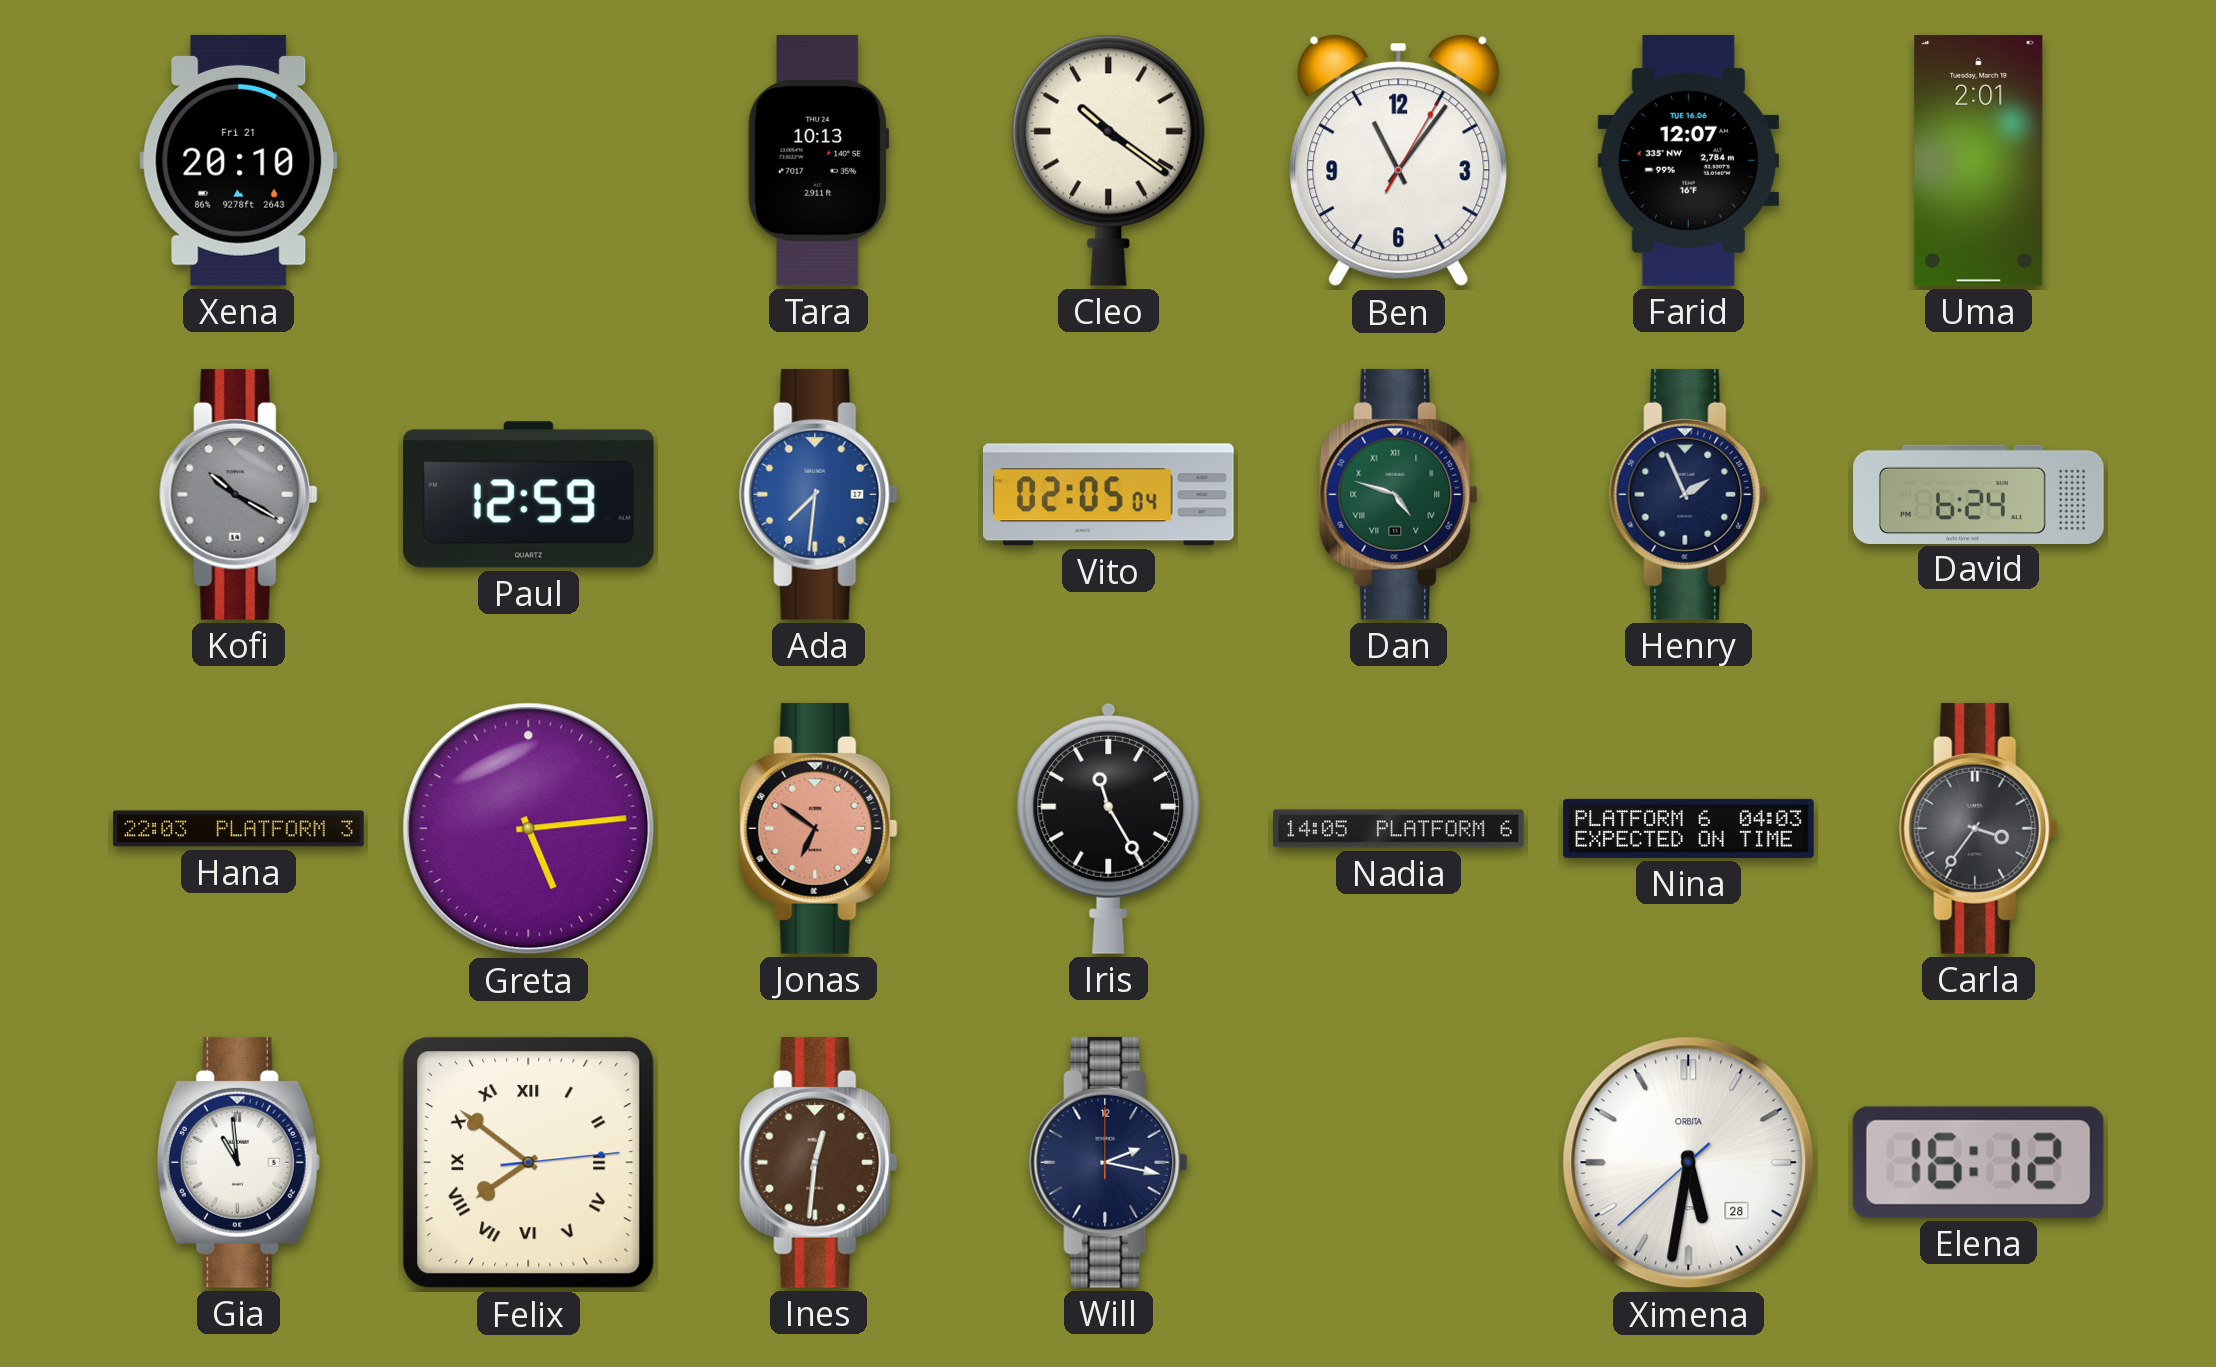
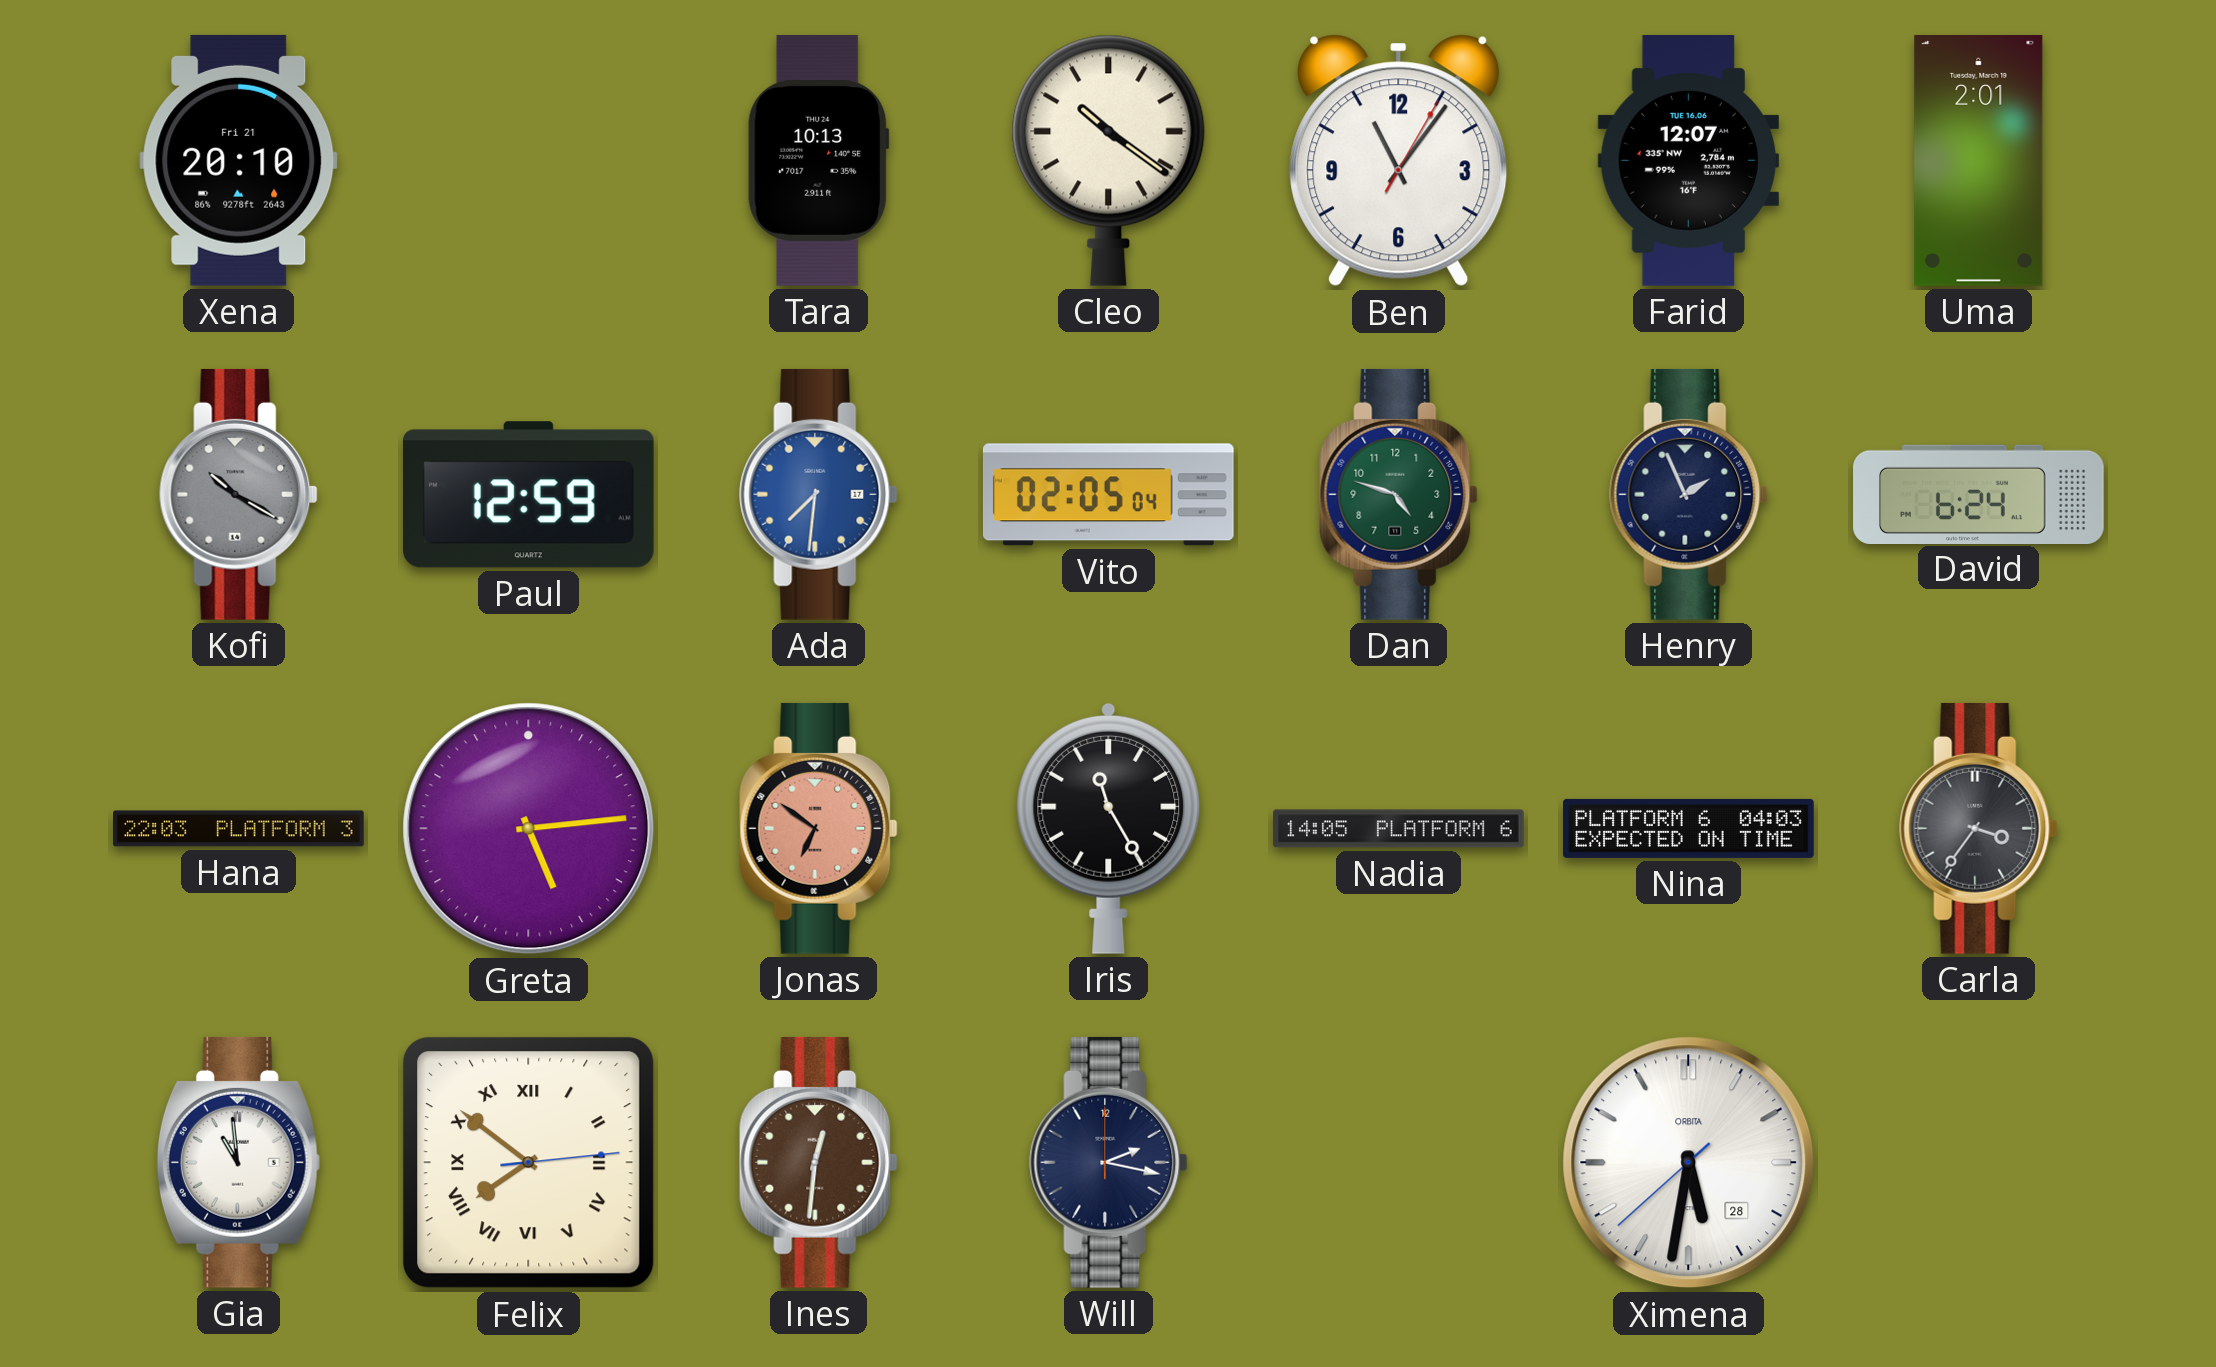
Dan numerals: Roman -> Arabic (1399, 494)
Elena: 16:12 -> none (1978, 1162)
